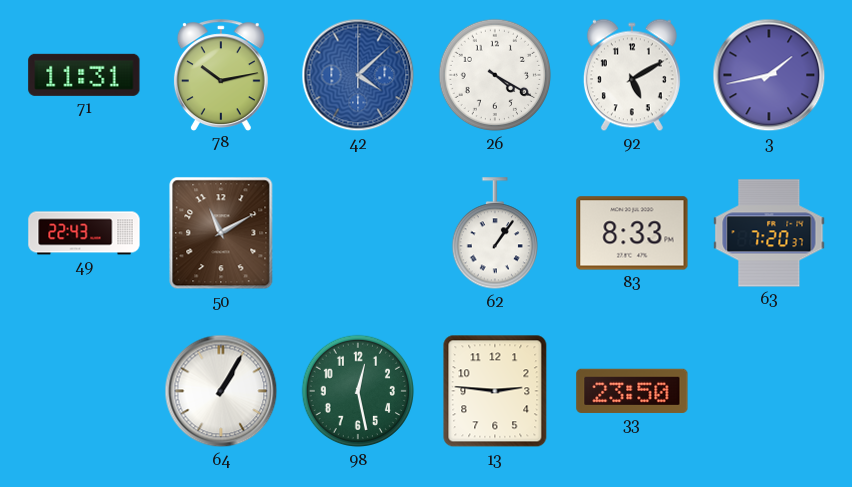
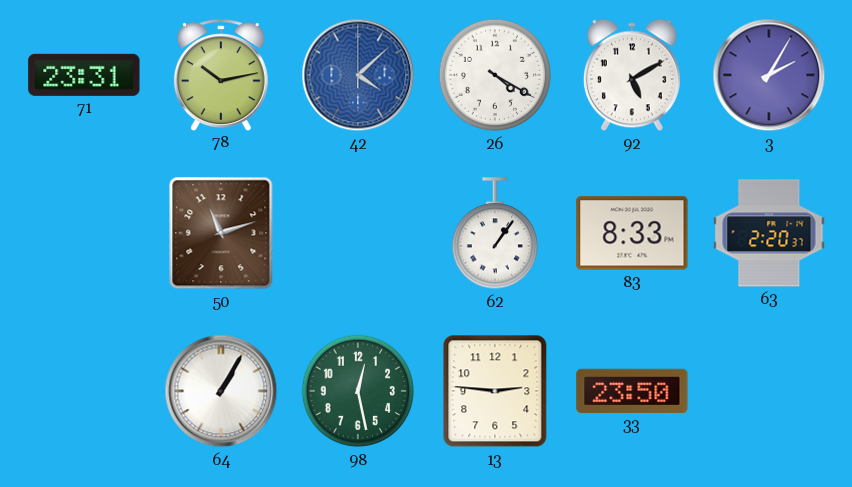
71: 11:31 -> 23:31 (84, 75)
3: 1:43 -> 2:05 (769, 75)
49: 22:43 -> none (84, 233)
50: 11:10 -> 11:12 (221, 233)
63: 7:20 -> 2:20 (769, 233)
